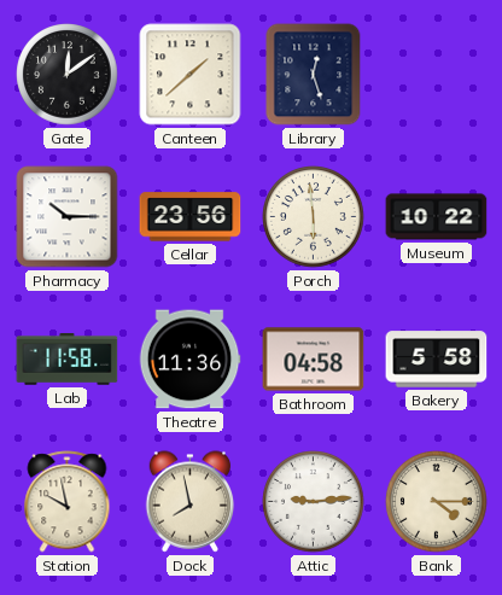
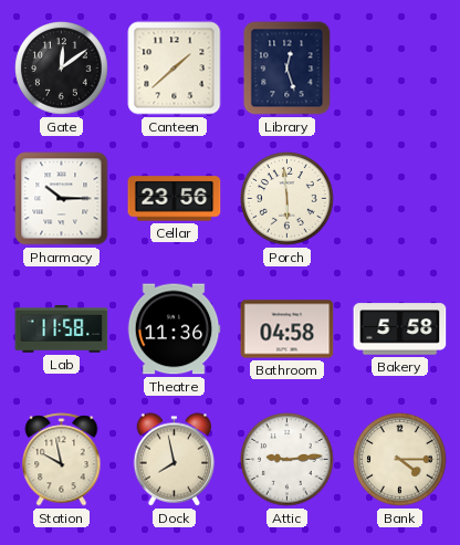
Museum: 10:22 -> none (437, 217)
